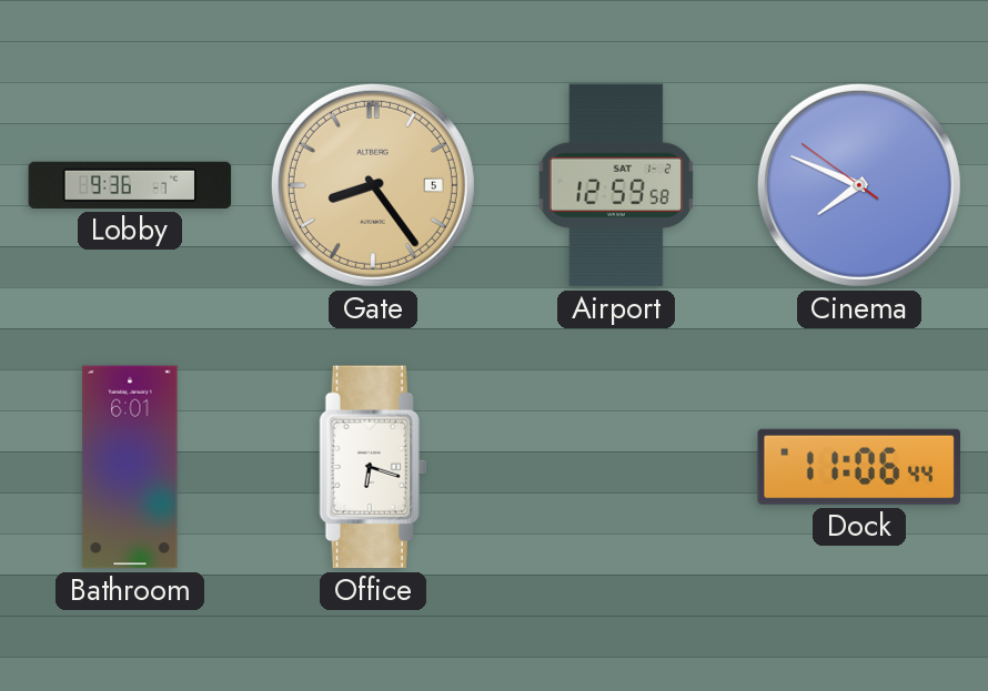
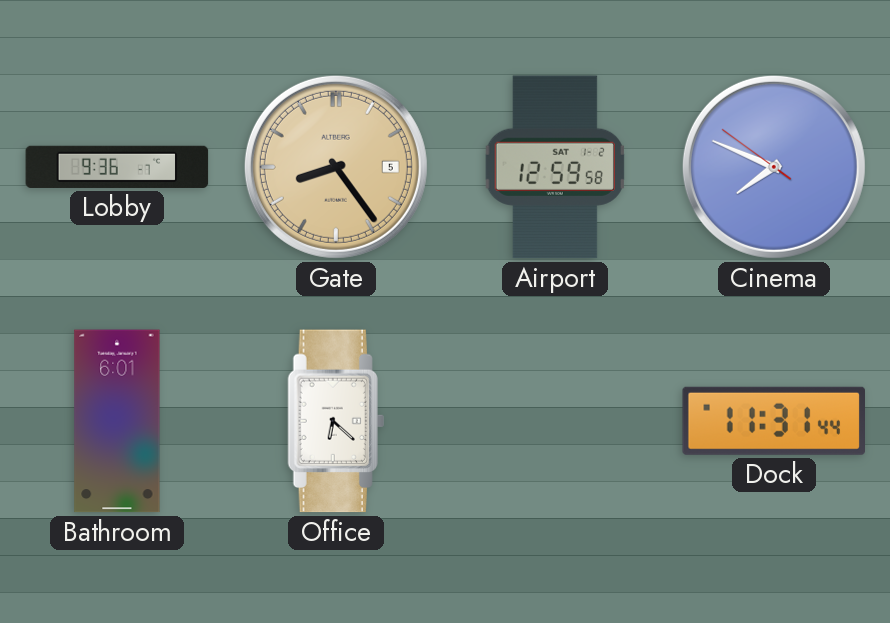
Office: 6:18 -> 6:22 (336, 421)
Dock: 11:06 -> 11:31 (773, 421)
